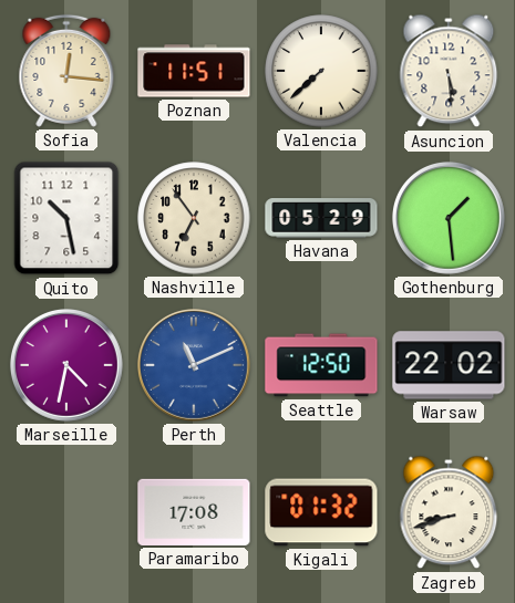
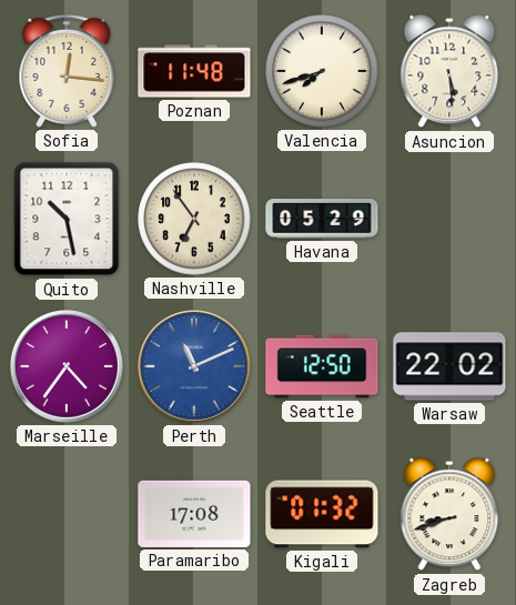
Poznan: 11:51 -> 11:48 (194, 71)
Valencia: 7:38 -> 7:42 (322, 71)
Gothenburg: 1:29 -> none (449, 218)
Marseille: 4:32 -> 4:36 (67, 366)
